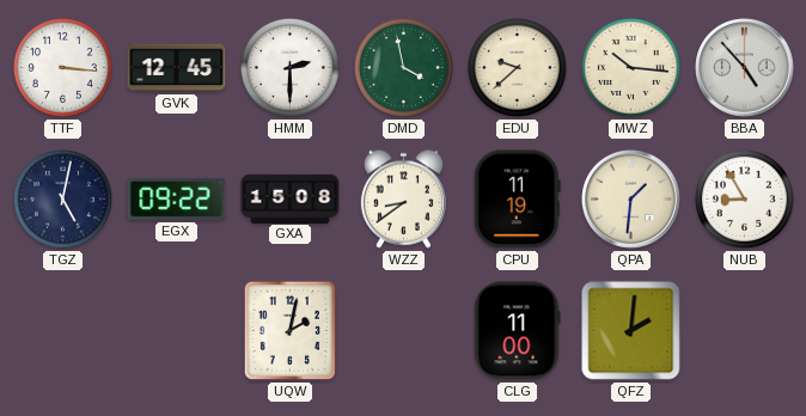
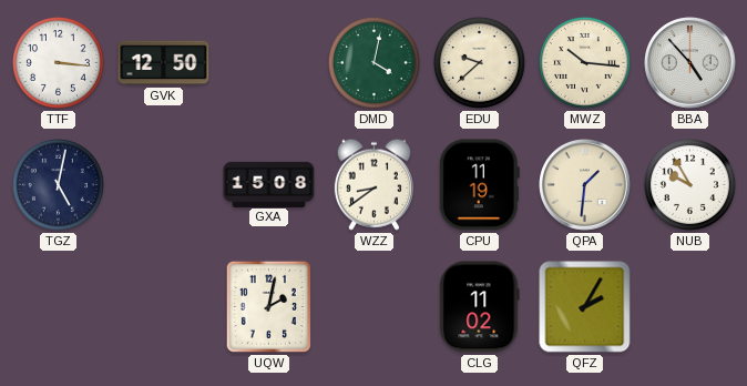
GVK: 12:45 -> 12:50 (164, 63)
HMM: 2:30 -> none (289, 67)
DMD: 3:58 -> 4:02 (373, 62)
EGX: 09:22 -> none (177, 198)
NUB: 8:55 -> 9:55 (689, 184)
CLG: 11:00 -> 11:02 (480, 307)
QFZ: 2:01 -> 2:05 (585, 307)
